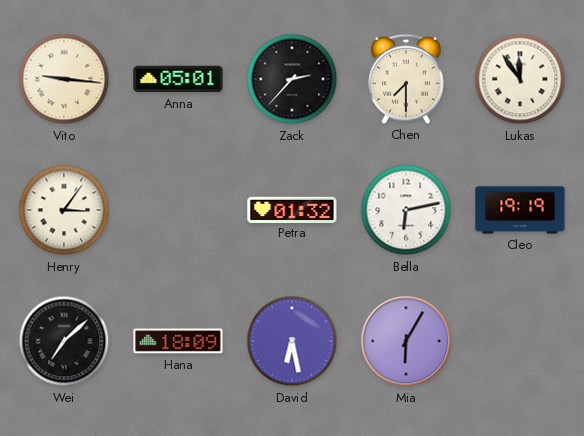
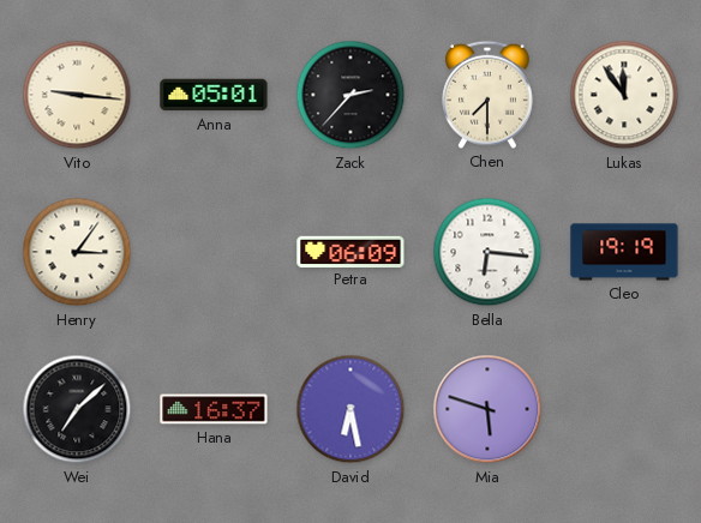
Petra: 01:32 -> 06:09 (350, 251)
Bella: 6:13 -> 6:16 (487, 252)
Hana: 18:09 -> 16:37 (214, 409)
Mia: 6:05 -> 5:48 (487, 409)
